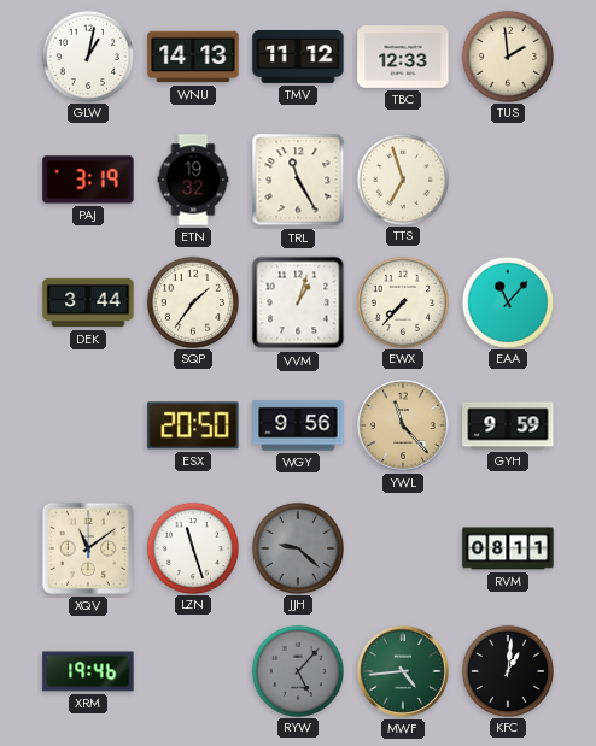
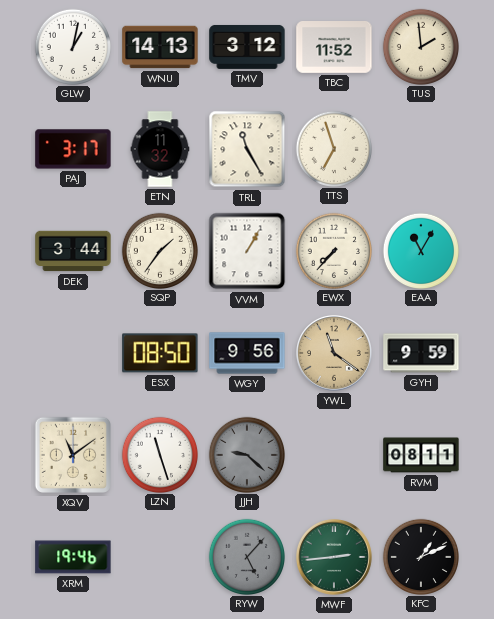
TMV: 11:12 -> 3:12 (247, 47)
TBC: 12:33 -> 11:52 (334, 48)
PAJ: 3:19 -> 3:17 (73, 149)
ETN: 19:32 -> 11:32 (160, 149)
VVM: 1:03 -> 1:05 (247, 251)
EAA: 11:07 -> 11:05 (420, 250)
ESX: 20:50 -> 08:50 (160, 353)
YWL: 11:23 -> 11:21 (335, 354)
MWF: 4:44 -> 2:44 (335, 558)
KFC: 1:01 -> 1:11 (420, 556)
